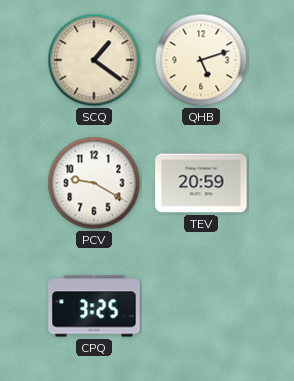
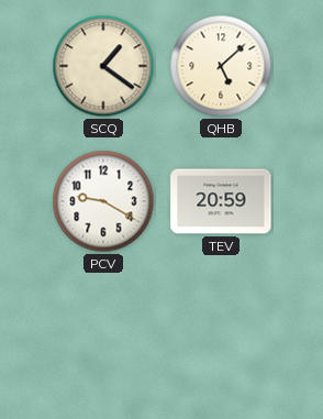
QHB: 5:12 -> 5:08 (221, 66)
CPQ: 3:25 -> none (94, 306)
